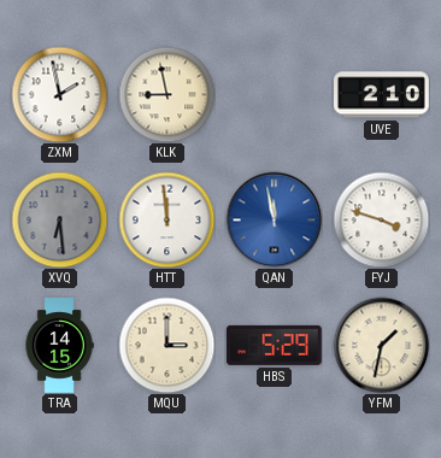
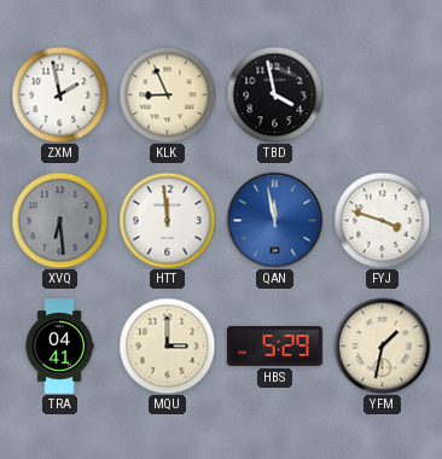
KLK: 8:58 -> 8:56 (167, 94)
TBD: none -> 3:58 (274, 94)
UVE: 2:10 -> none (382, 95)
TRA: 14:15 -> 04:41 (59, 347)
